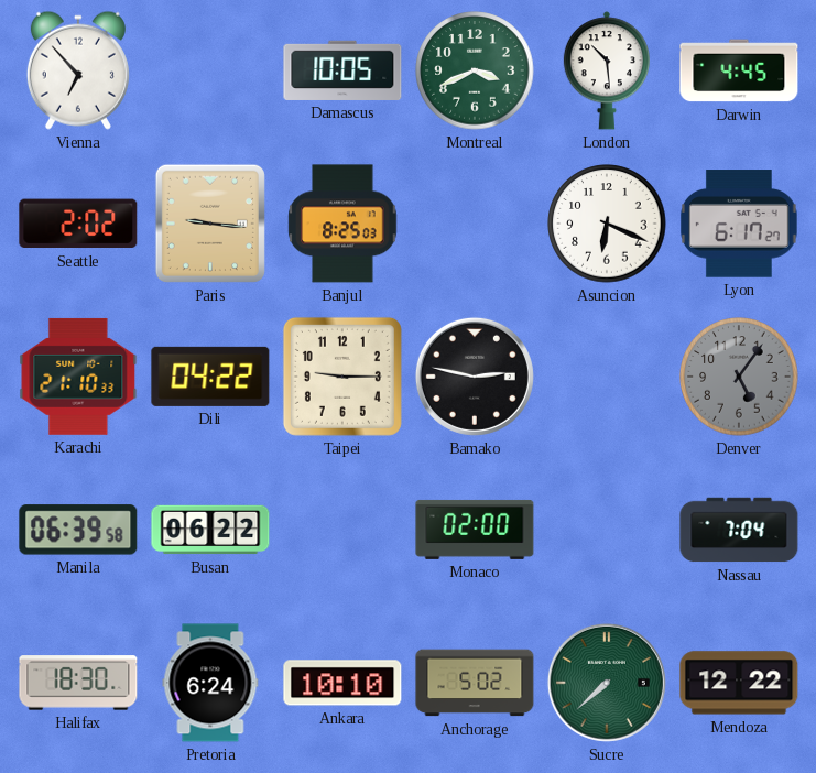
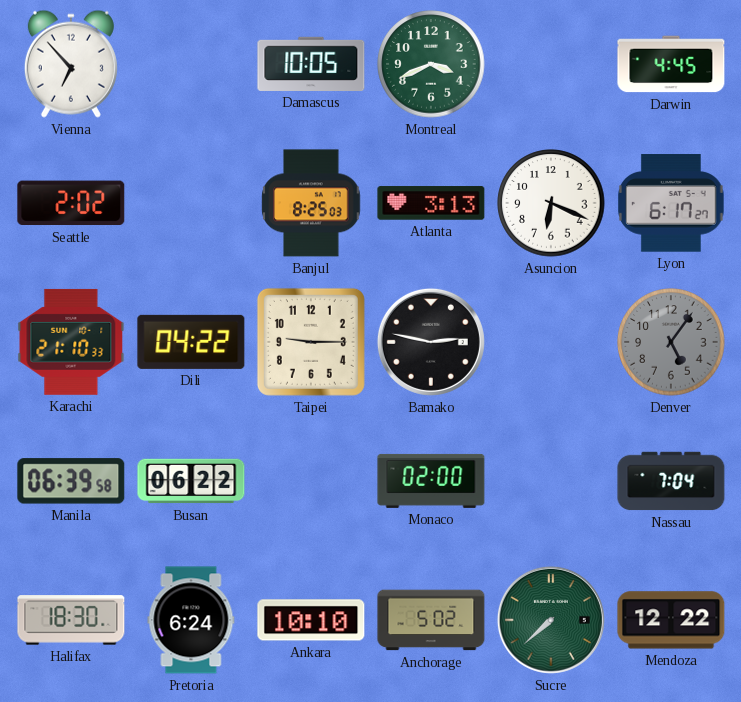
London: 10:29 -> none (607, 70)
Paris: 9:16 -> none (210, 224)
Atlanta: none -> 3:13 (431, 203)
